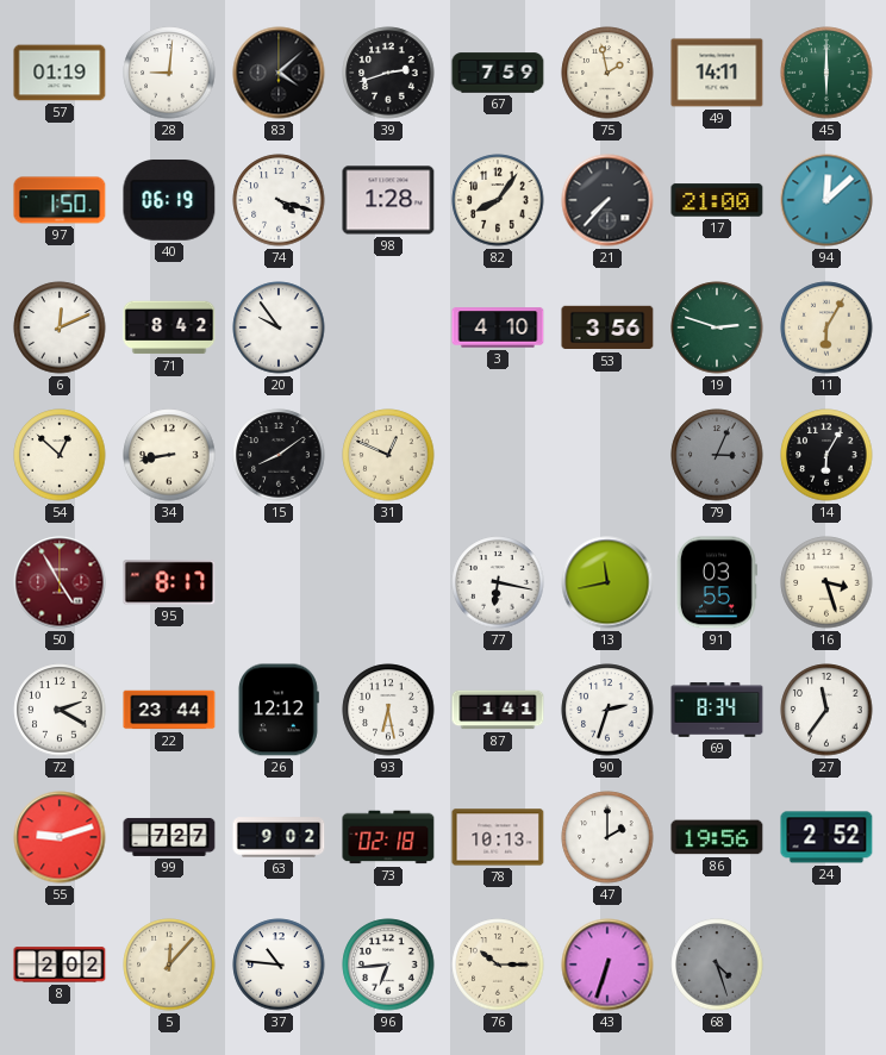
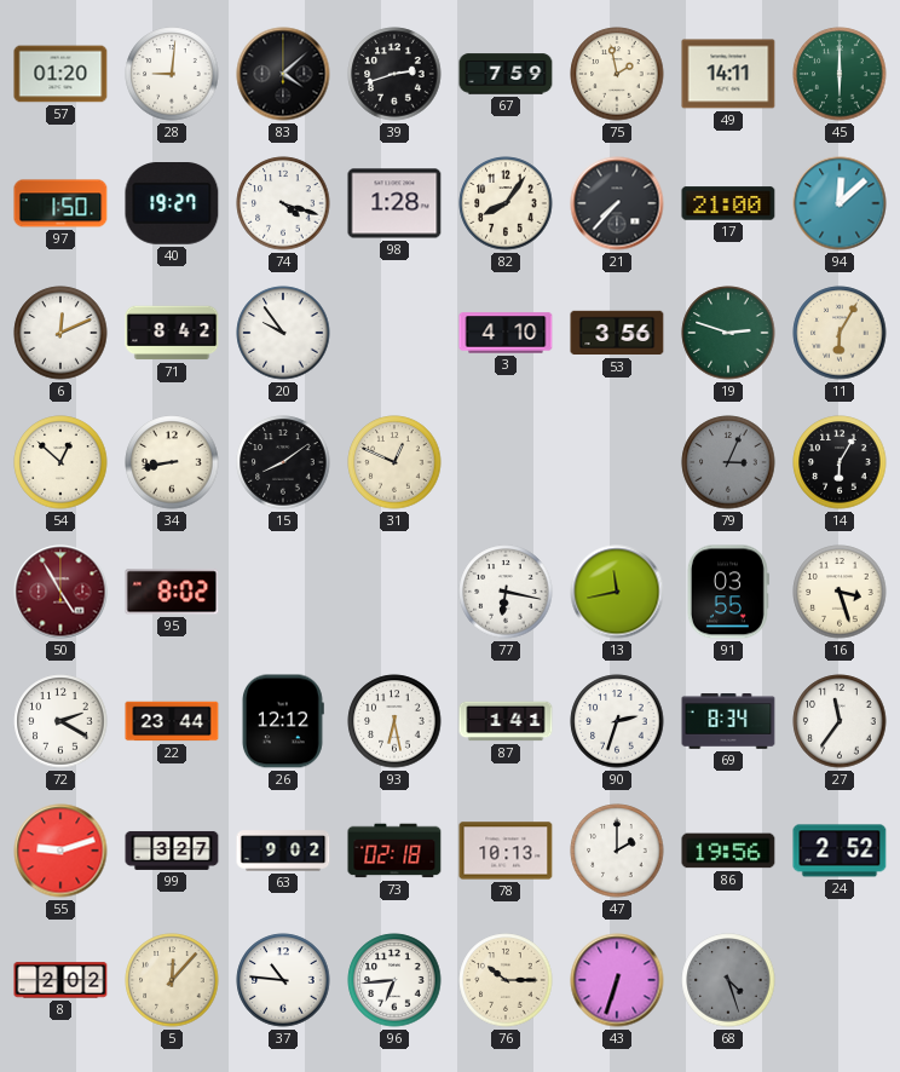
57: 01:19 -> 01:20 (60, 74)
40: 06:19 -> 19:27 (172, 204)
95: 8:17 -> 8:02 (172, 592)
99: 7:27 -> 3:27 (172, 851)
